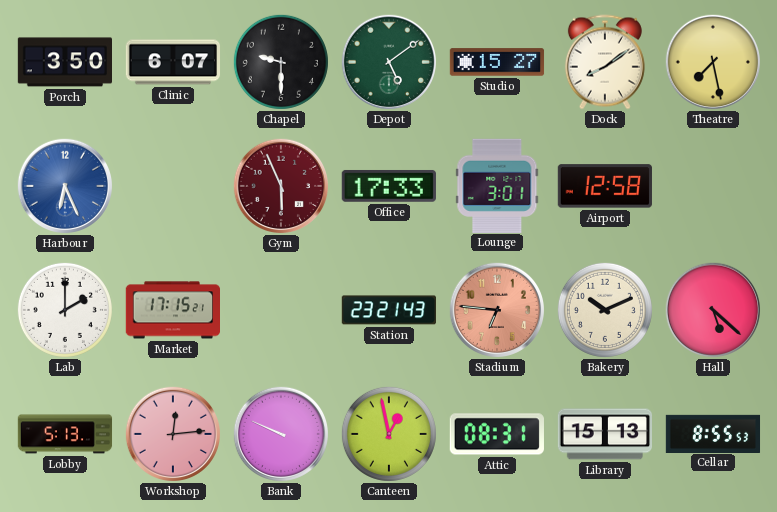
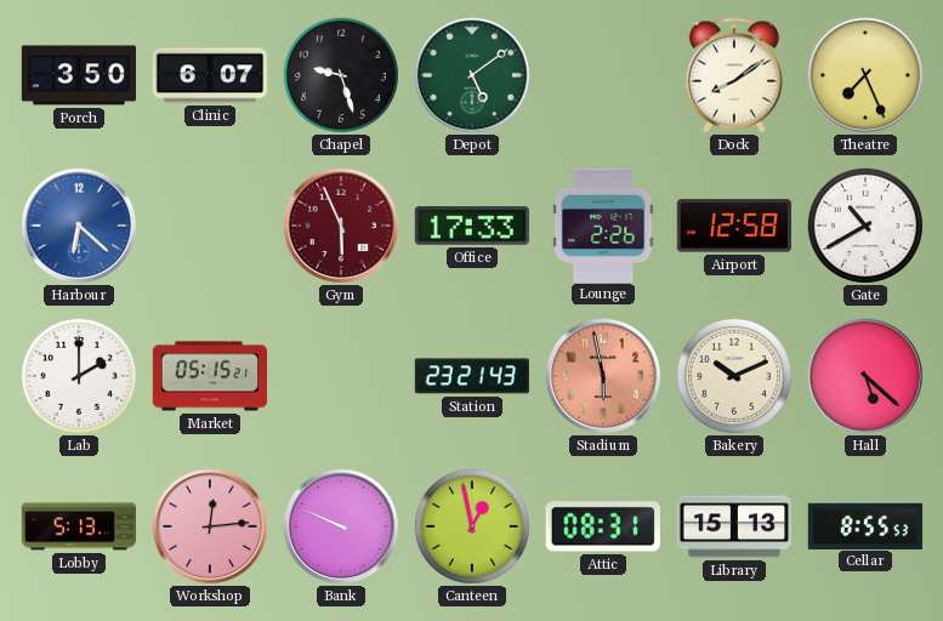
Chapel: 9:30 -> 9:27 (341, 75)
Studio: 15:27 -> none (497, 62)
Theatre: 7:28 -> 7:26 (864, 74)
Harbour: 6:26 -> 6:22 (78, 224)
Lounge: 3:01 -> 2:26 (603, 224)
Gate: none -> 10:40 (865, 226)
Market: 17:15 -> 05:15 (209, 376)
Stadium: 6:46 -> 5:58 (602, 375)
